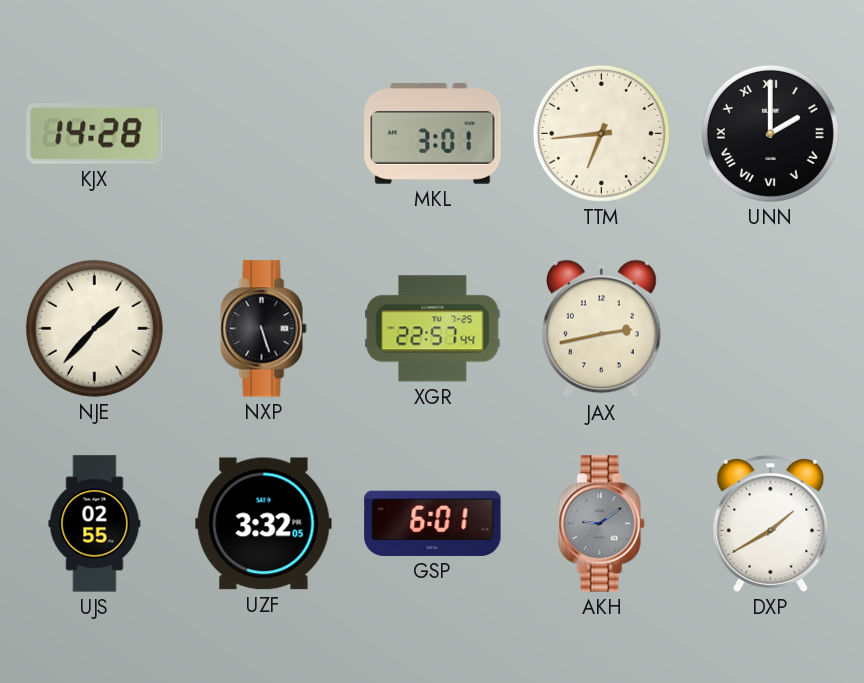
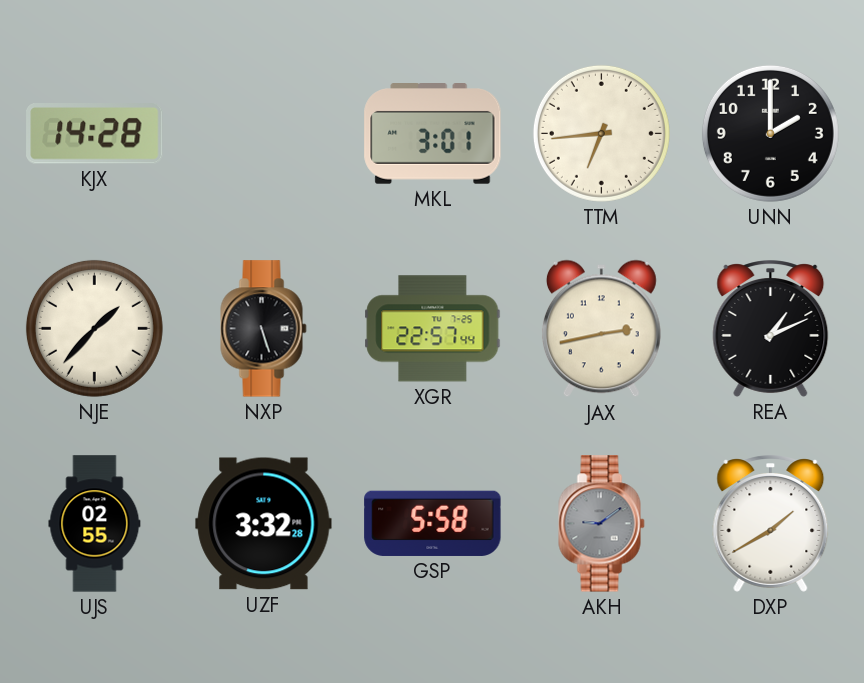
UNN numerals: Roman -> Arabic (770, 133)
REA: none -> 1:11 (771, 329)
UZF: 3:32:05 -> 3:32:28 (264, 524)
GSP: 6:01 -> 5:58 (433, 523)
